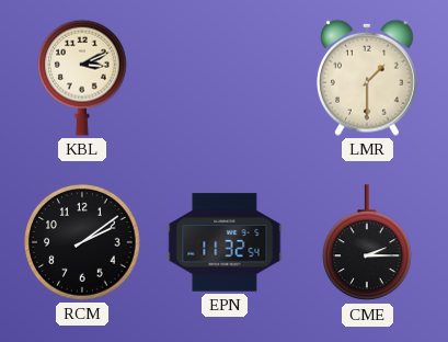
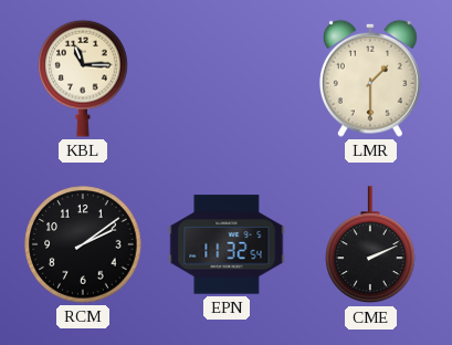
KBL: 3:11 -> 11:15 (84, 79)
CME: 2:15 -> 2:11 (371, 245)
